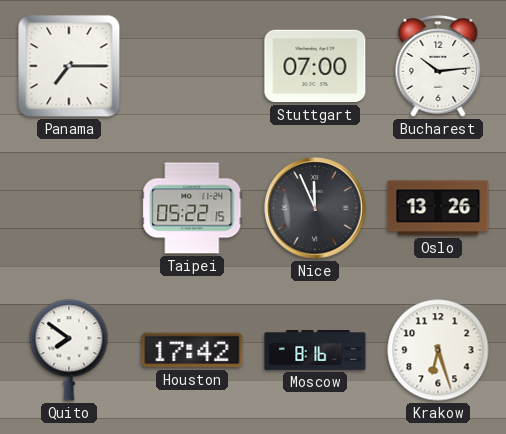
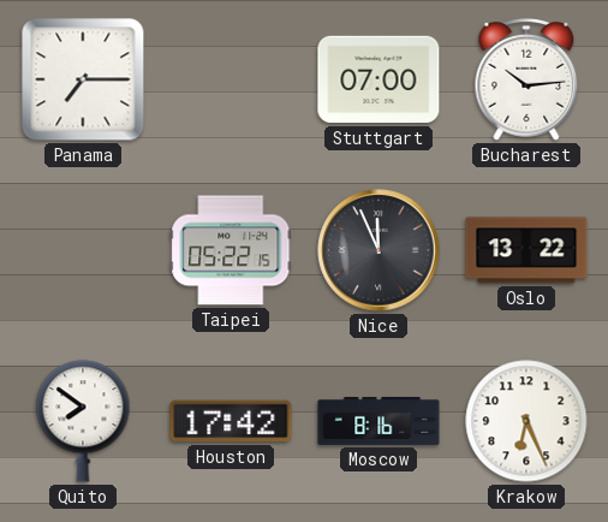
Oslo: 13:26 -> 13:22 (526, 250)
Krakow: 6:27 -> 6:26 (526, 421)
